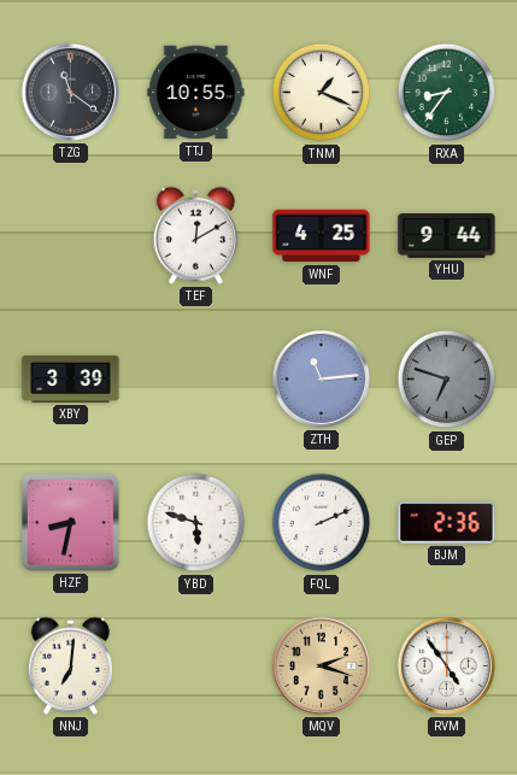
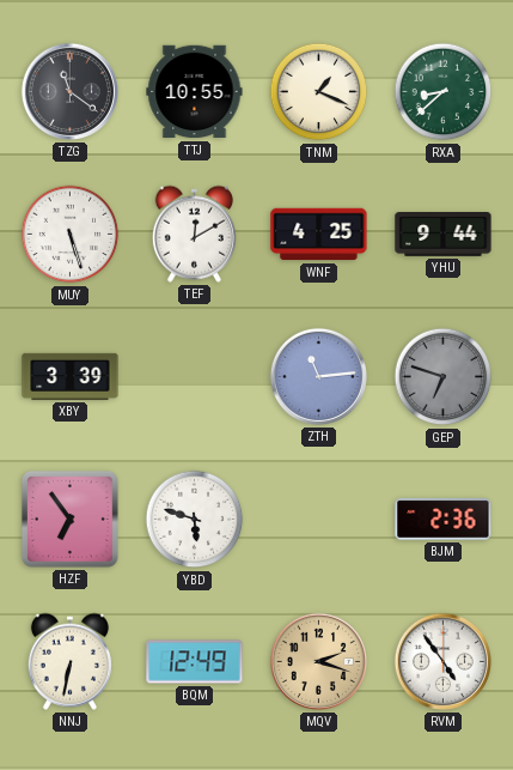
RXA: 8:36 -> 8:38 (444, 92)
MUY: none -> 5:27 (71, 235)
HZF: 8:32 -> 6:54 (69, 519)
FQL: 2:11 -> none (322, 523)
NNJ: 7:01 -> 6:32 (69, 661)
BQM: none -> 12:49 (195, 662)
